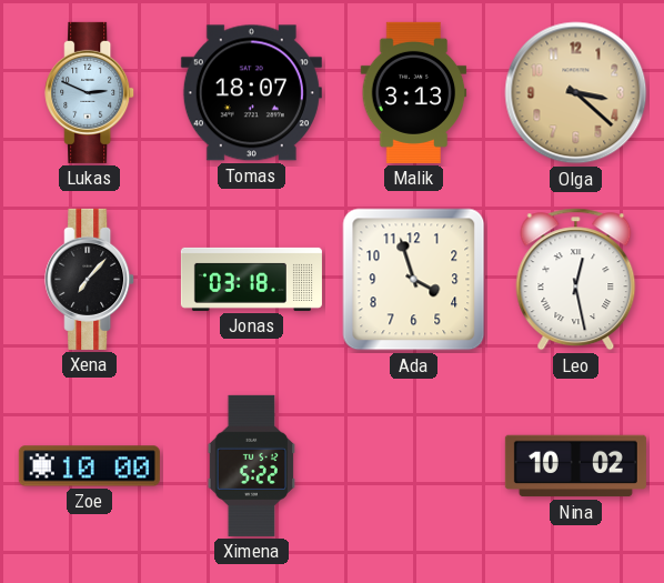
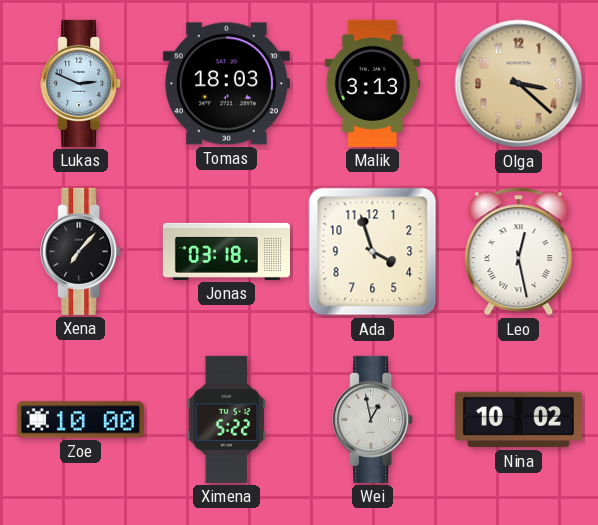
Tomas: 18:07 -> 18:03 (226, 84)
Wei: none -> 12:58 (373, 419)
